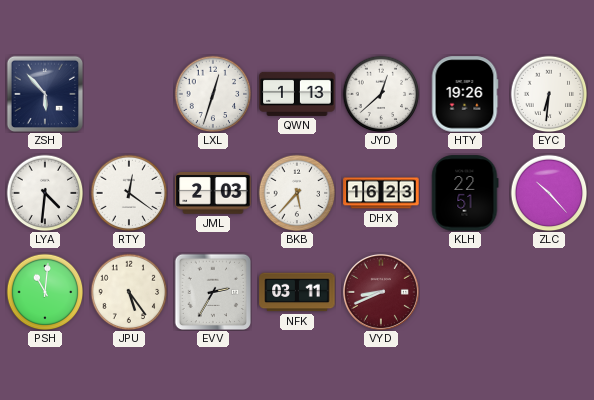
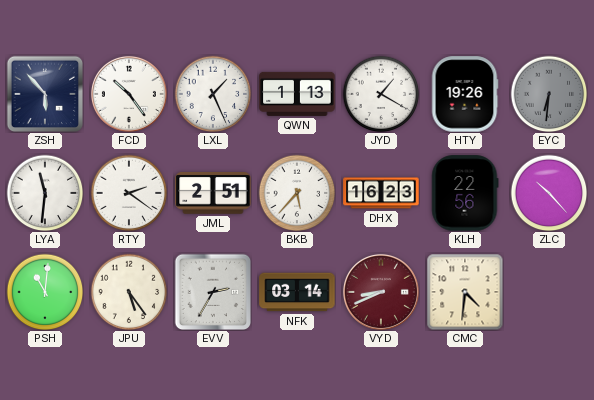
FCD: none -> 10:24 (129, 94)
LXL: 12:33 -> 1:26 (213, 94)
JYD: 12:38 -> 1:20 (381, 94)
EYC dial: white -> grey (549, 94)
LYA: 4:31 -> 11:31 (45, 193)
RTY: 12:21 -> 2:21 (129, 193)
JML: 2:03 -> 2:51 (213, 194)
KLH: 22:51 -> 22:56 (465, 193)
NFK: 03:11 -> 03:14 (297, 292)
CMC: none -> 4:31 (465, 292)
